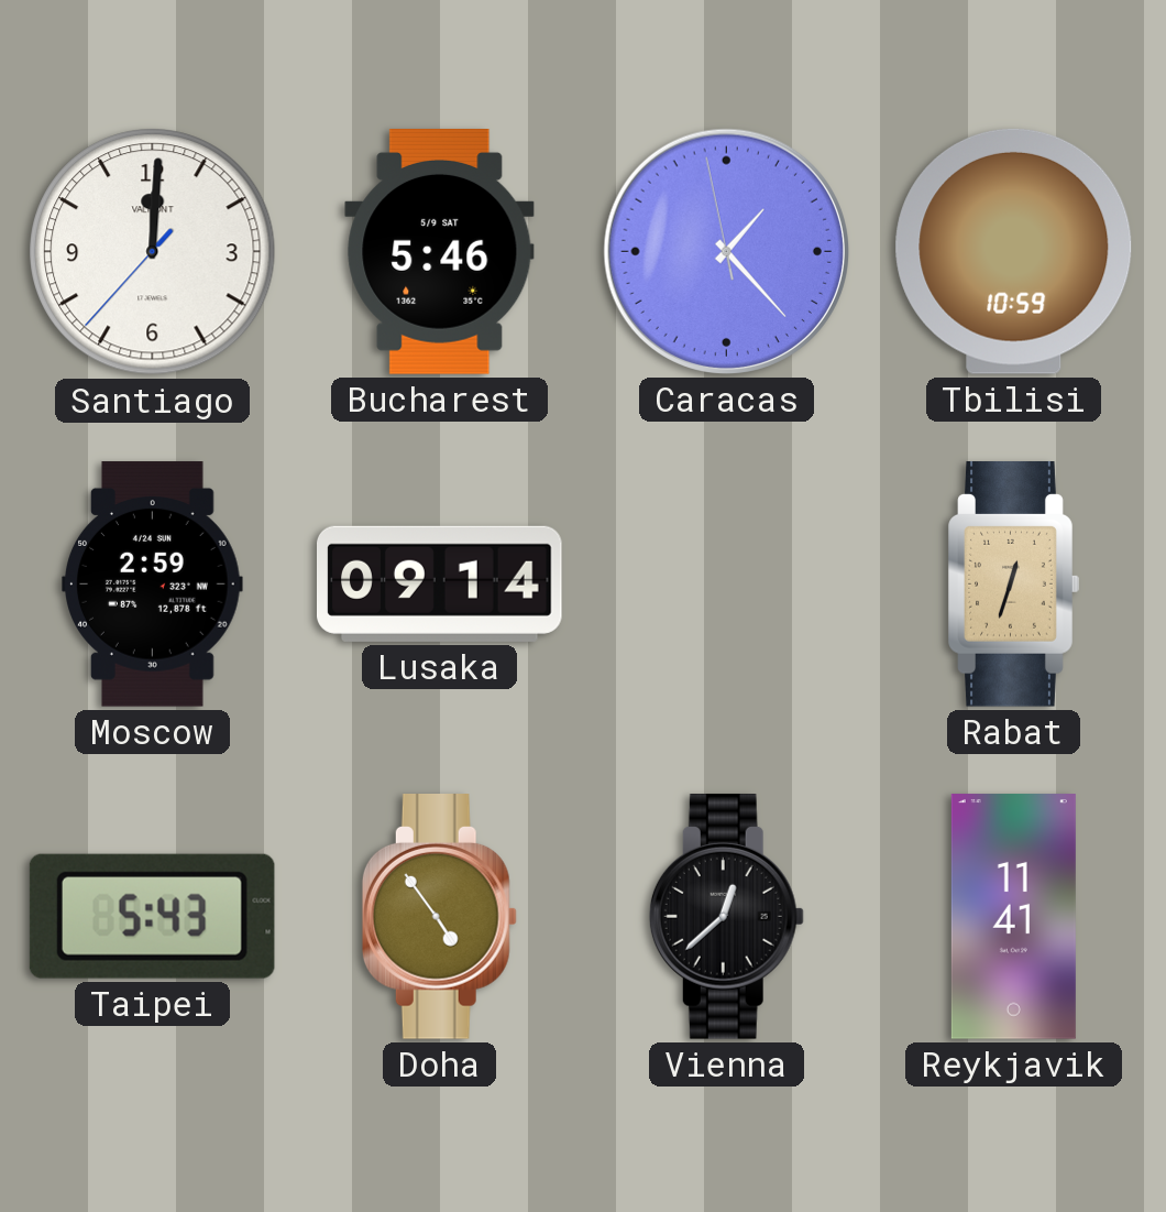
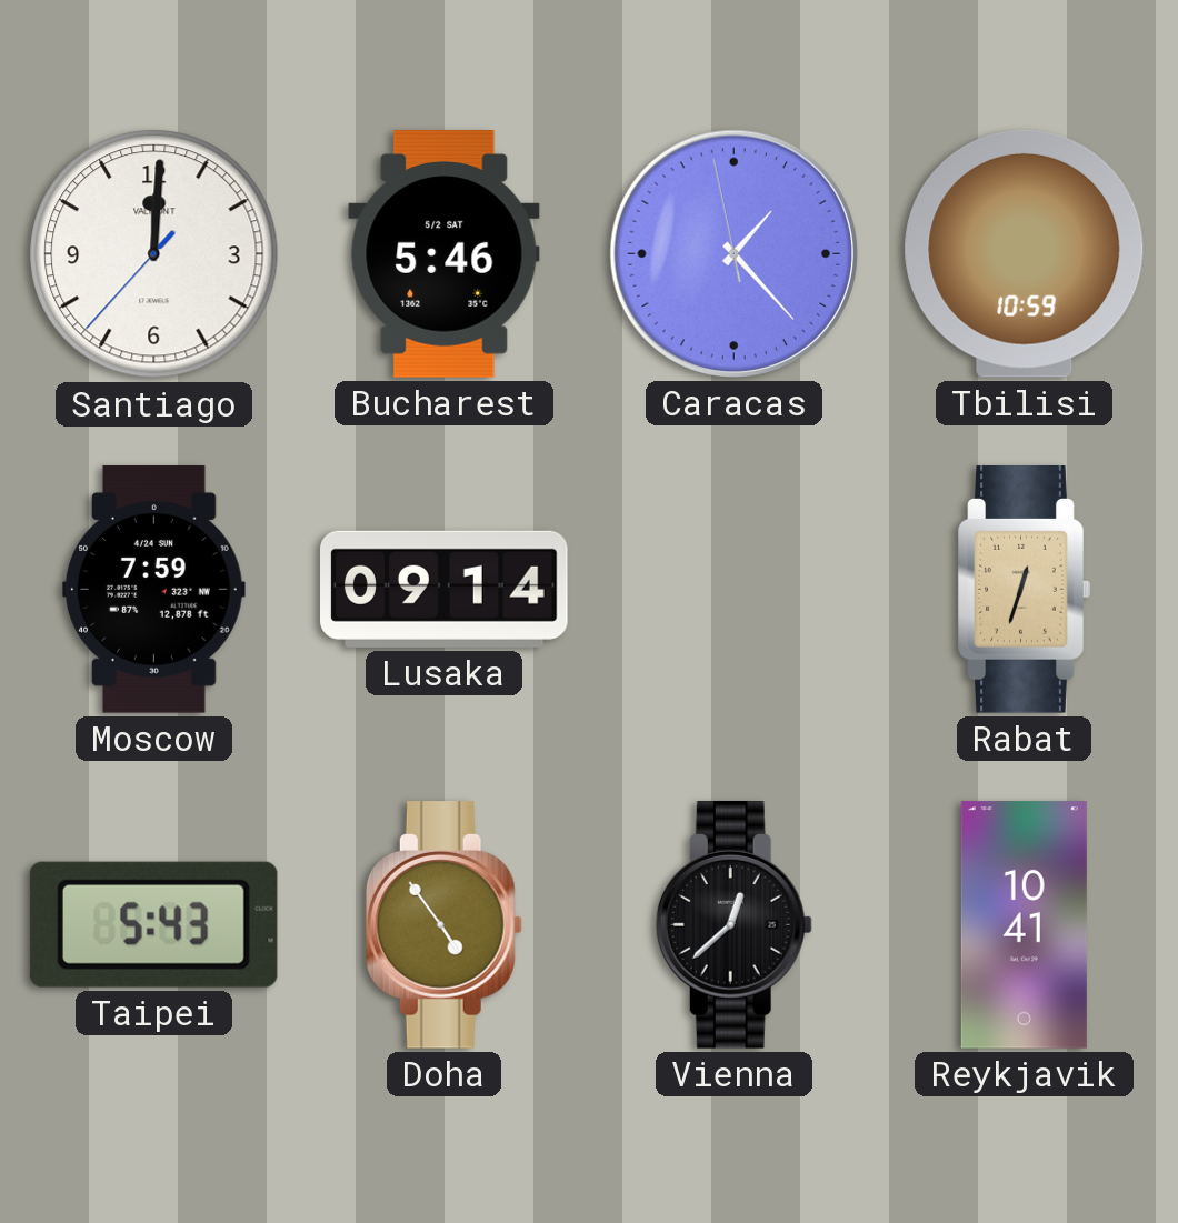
Bucharest date: 5/9 SAT -> 5/2 SAT (445, 254)
Moscow: 2:59 -> 7:59 (154, 590)
Reykjavik: 11:41 -> 10:41 (1024, 925)
